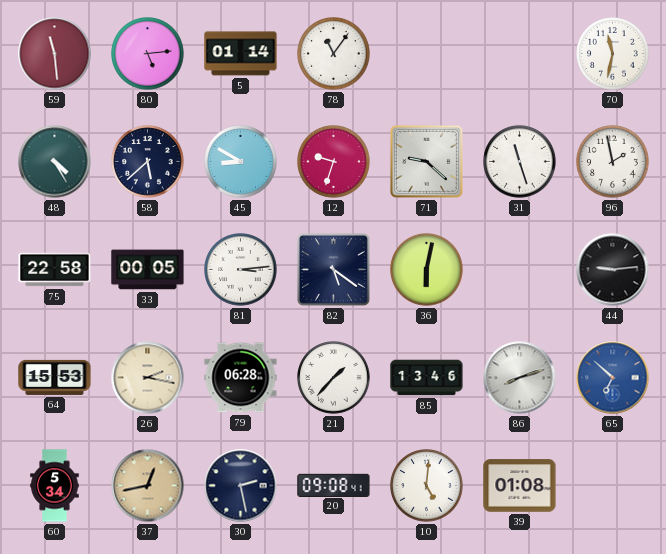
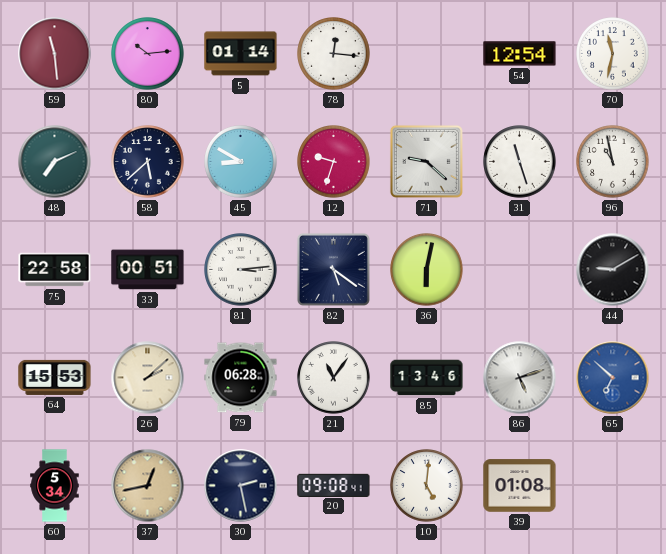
80: 5:14 -> 10:14 (148, 54)
78: 11:06 -> 12:16 (334, 54)
54: none -> 12:54 (520, 54)
48: 4:25 -> 7:11 (55, 162)
96: 1:58 -> 10:58 (613, 162)
33: 00:05 -> 00:51 (148, 270)
44: 9:14 -> 9:10 (613, 270)
26: 2:17 -> 2:08 (148, 378)
21: 1:37 -> 11:06 (334, 378)
86: 8:12 -> 5:12 (520, 378)
